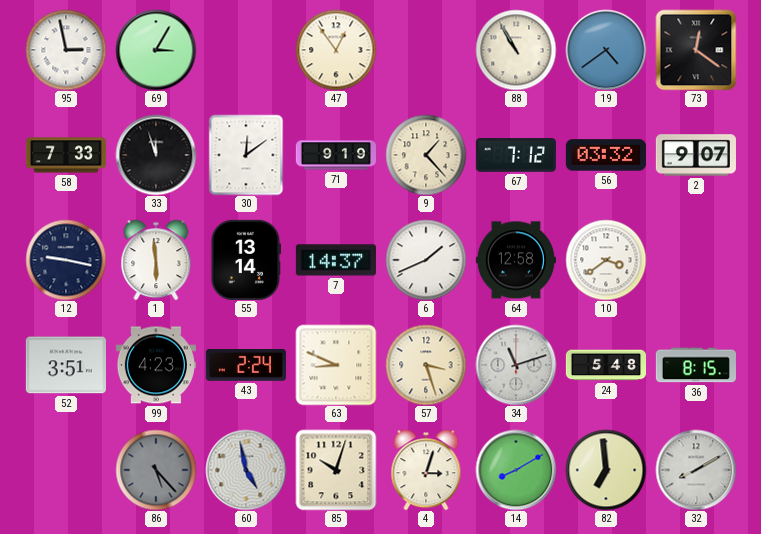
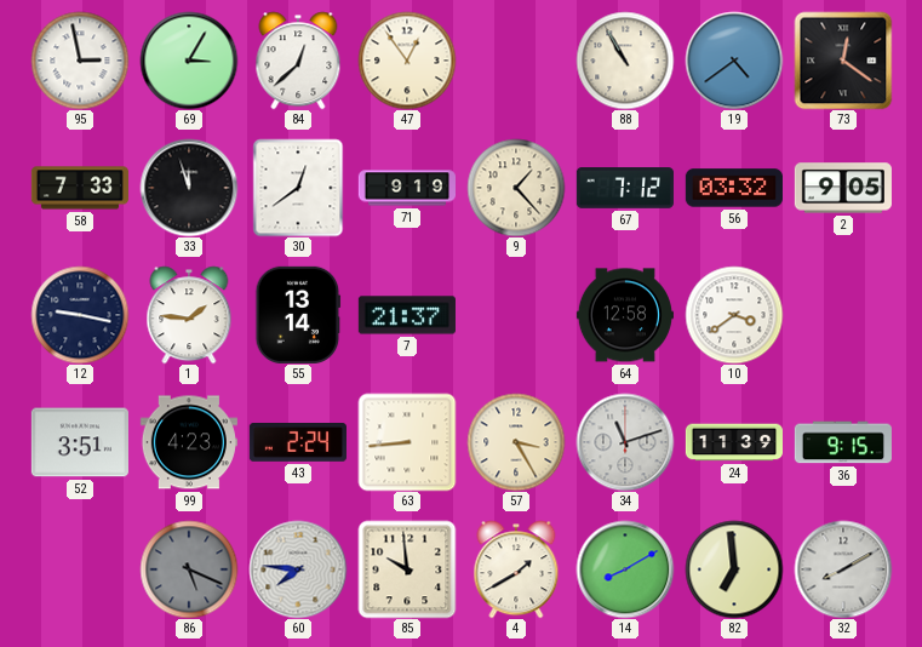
84: none -> 12:38 (298, 61)
30: 12:09 -> 12:39 (298, 188)
2: 9:07 -> 9:05 (843, 188)
1: 5:59 -> 1:46 (189, 315)
7: 14:37 -> 21:37 (407, 315)
6: 1:41 -> none (426, 260)
63: 8:49 -> 8:44 (407, 442)
57: 3:27 -> 3:25 (516, 442)
24: 5:48 -> 11:39 (733, 442)
36: 8:15 -> 9:15 (843, 442)
86: 5:23 -> 5:19 (189, 569)
60: 4:58 -> 7:46 (298, 569)
85: 10:03 -> 9:59 (407, 569)
4: 3:03 -> 1:40 (516, 569)
